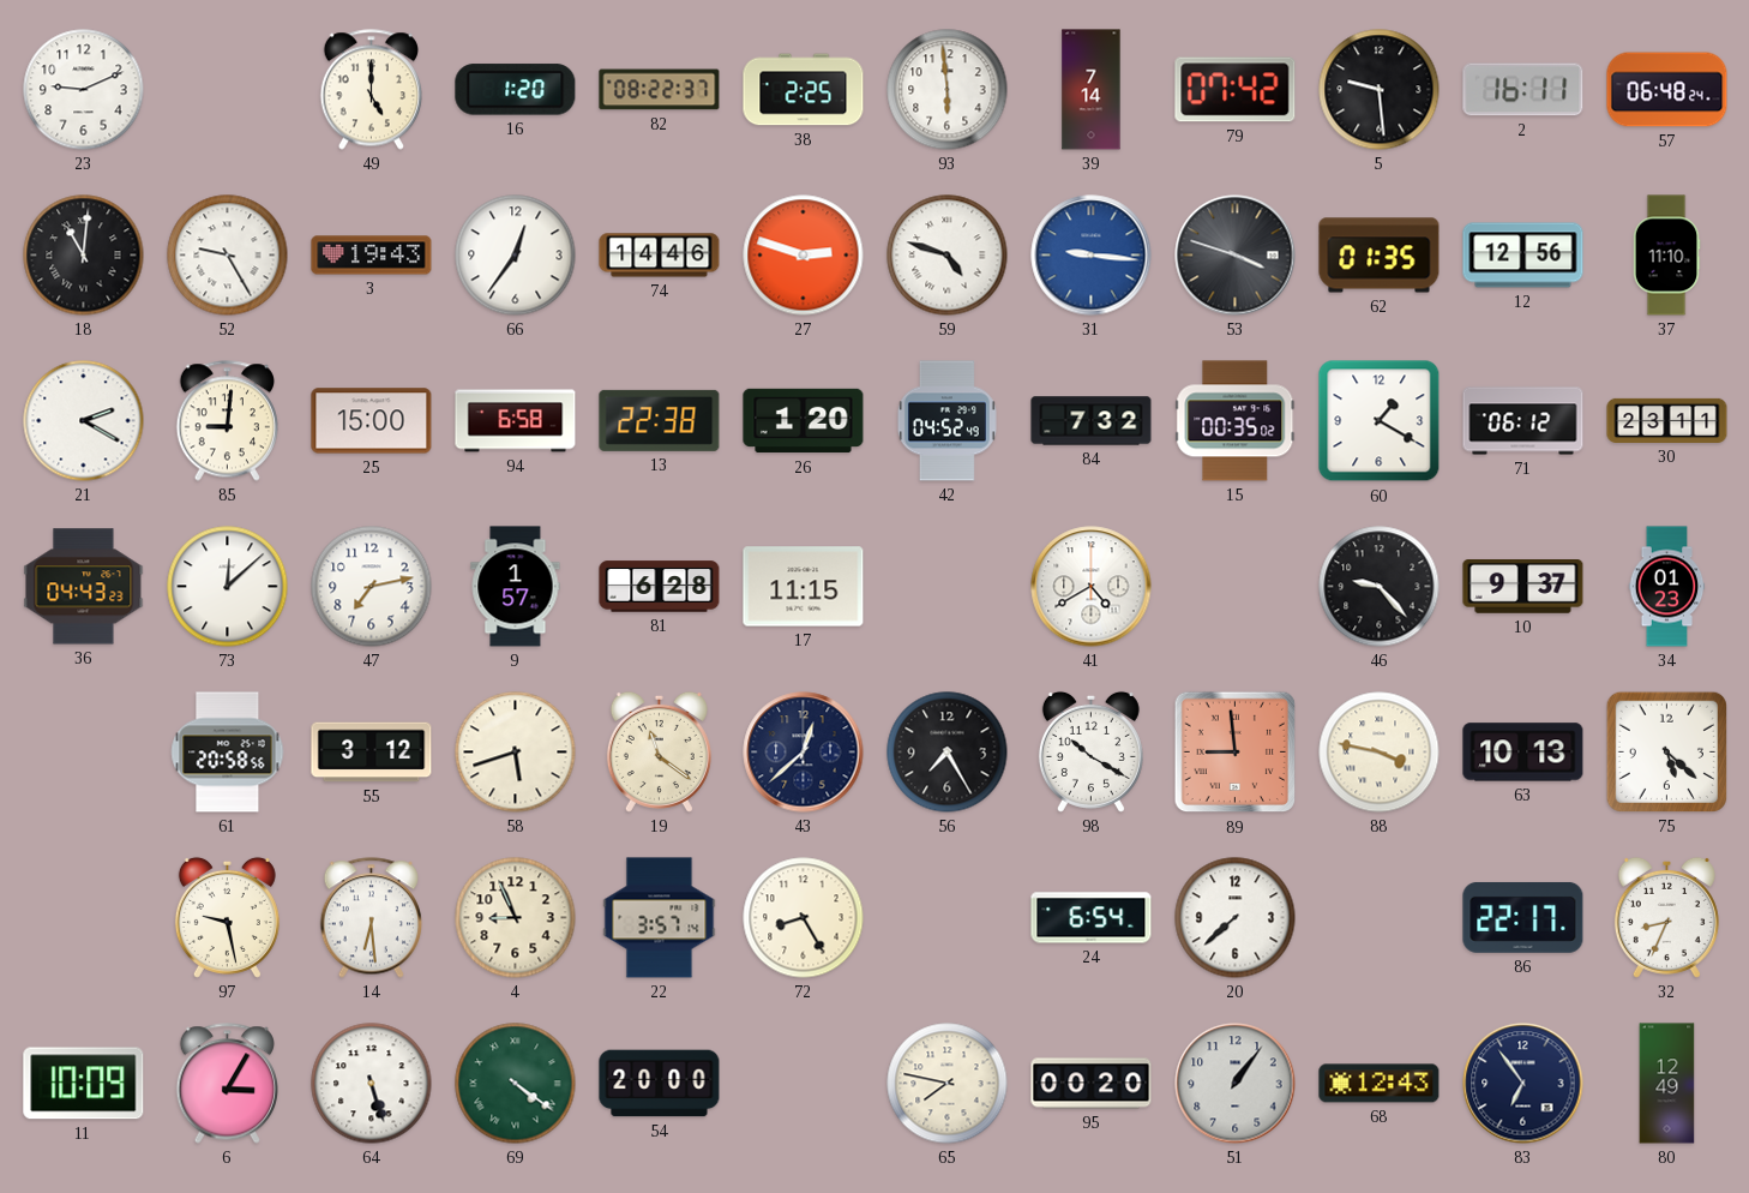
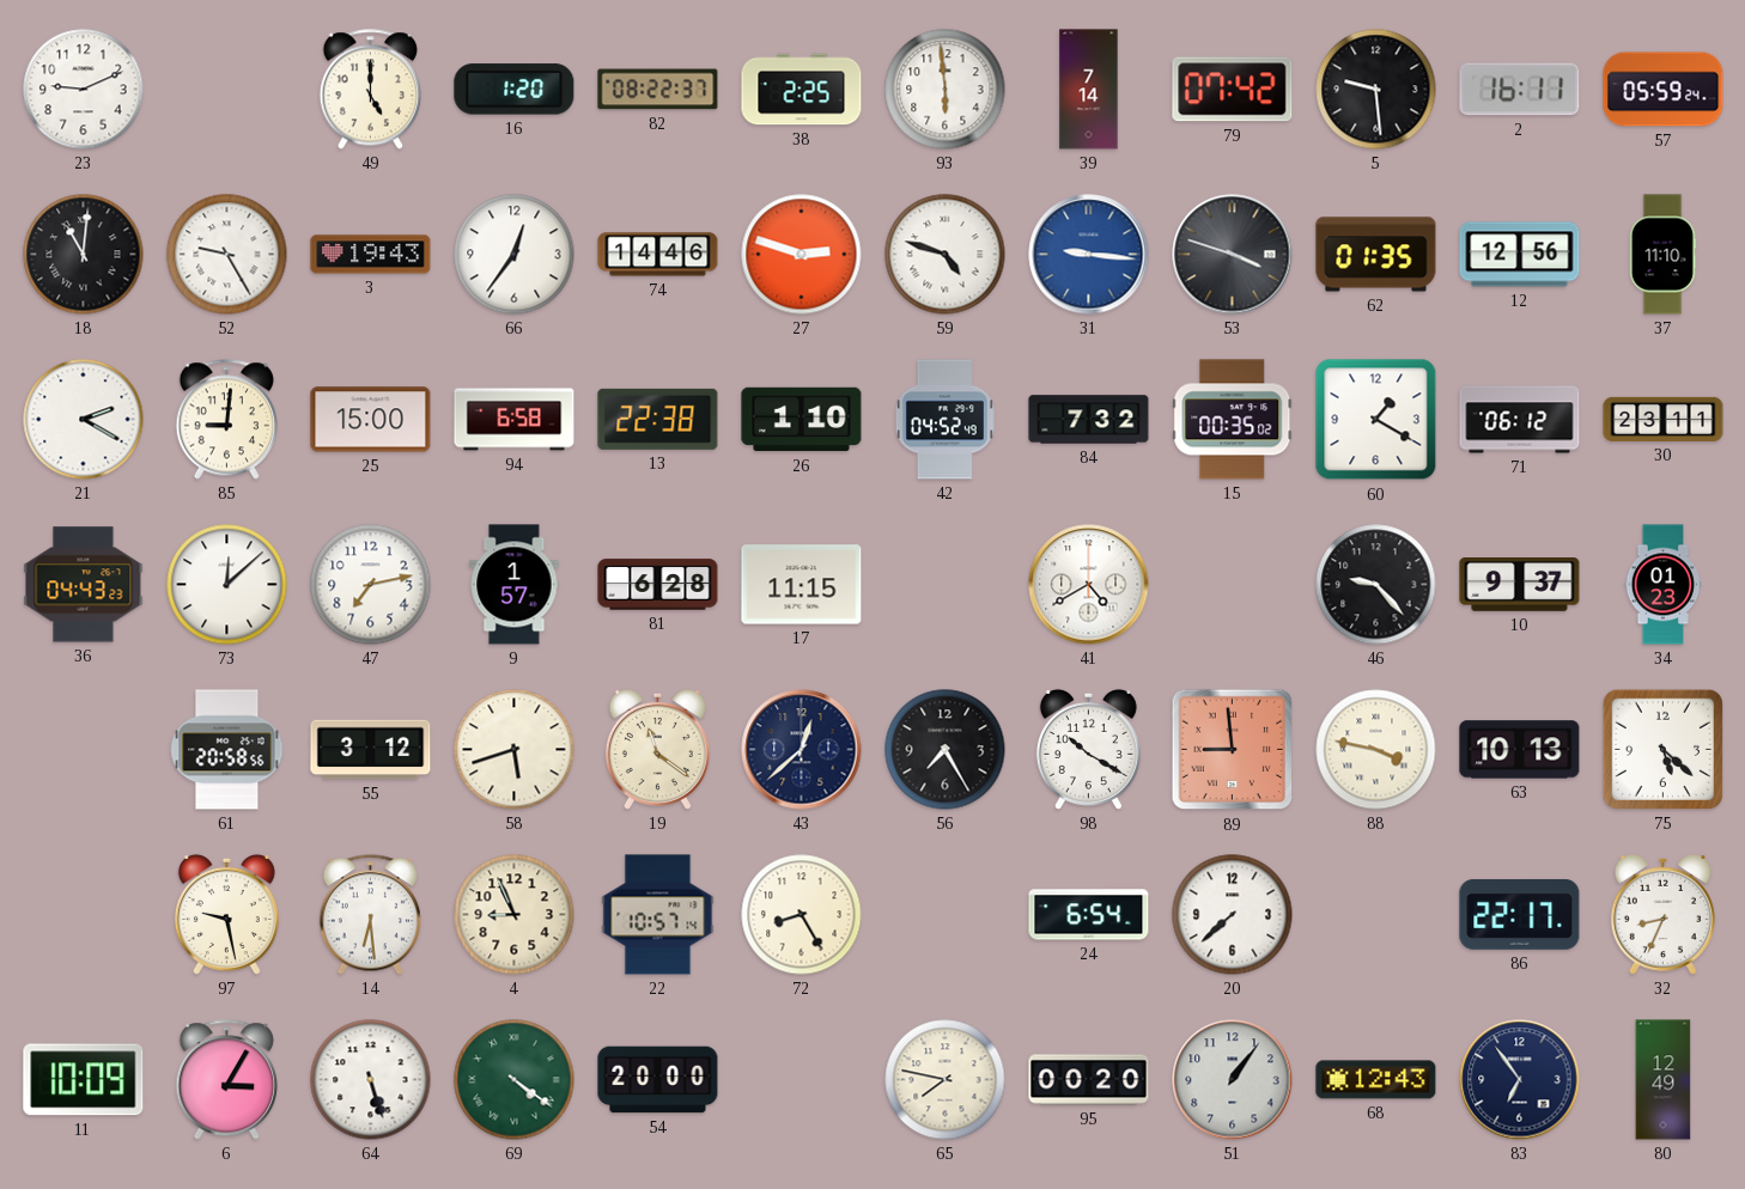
57: 06:48 -> 05:59 (1664, 90)
26: 1:20 -> 1:10 (802, 420)
22: 3:57 -> 10:57 (658, 915)
